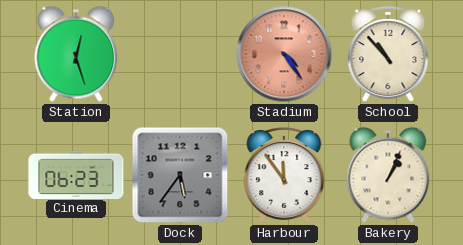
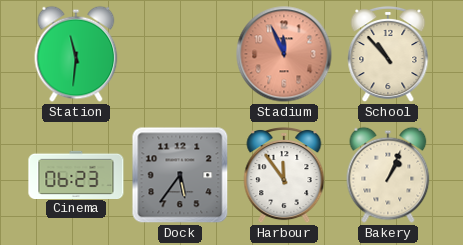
Station: 12:27 -> 11:31 (76, 54)
Stadium: 4:24 -> 11:56 (284, 54)
